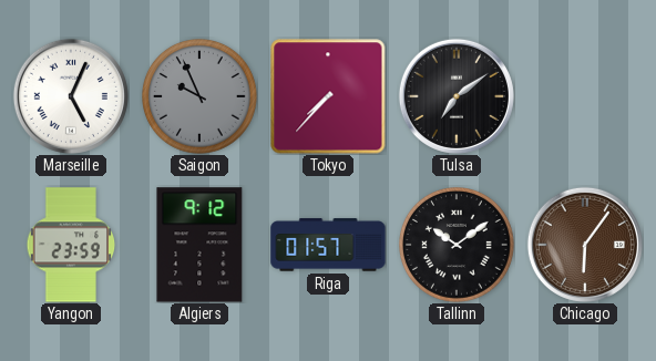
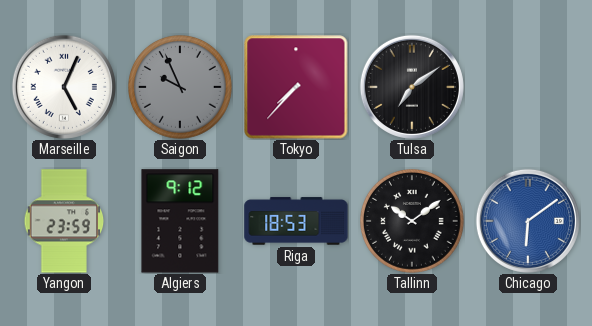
Riga: 01:57 -> 18:53 (296, 221)
Chicago: 6:06 -> 6:09 (528, 221)
Chicago dial: brown -> blue (528, 221)
